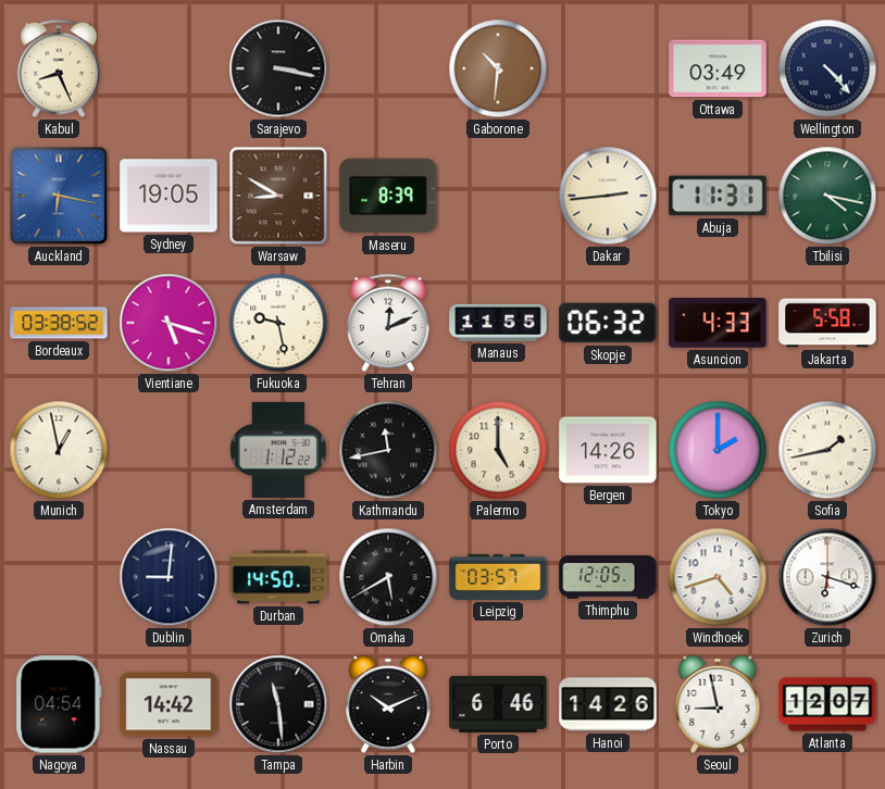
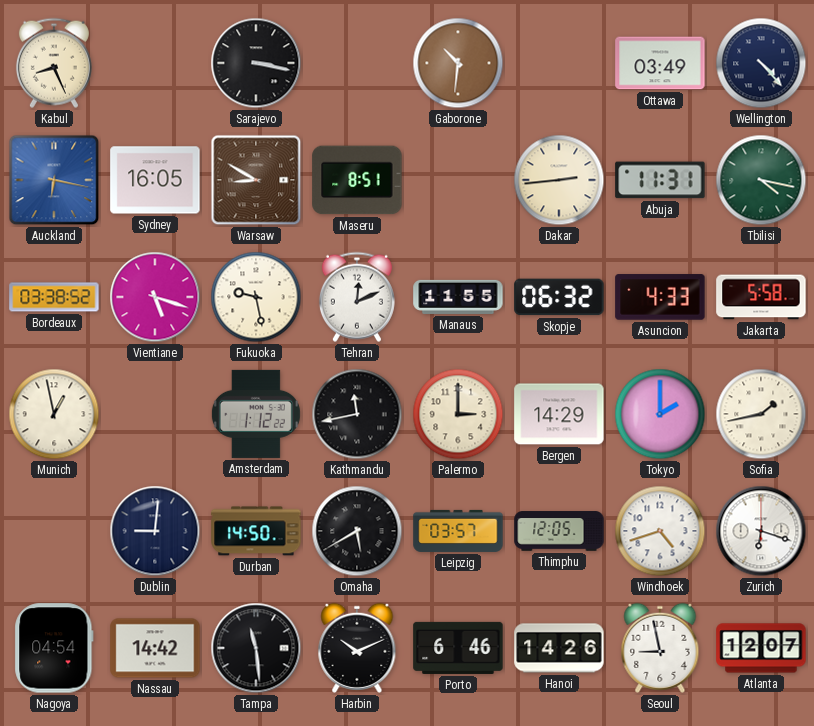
Sydney: 19:05 -> 16:05 (155, 180)
Maseru: 8:39 -> 8:51 (357, 180)
Palermo: 5:00 -> 3:00 (458, 414)
Bergen: 14:26 -> 14:29 (559, 414)
